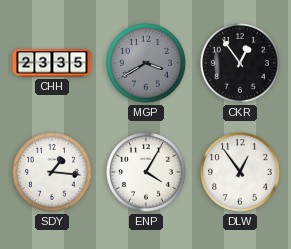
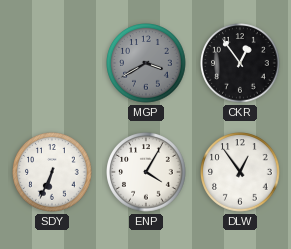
CHH: 23:35 -> none (52, 63)
SDY: 1:16 -> 6:34 (52, 172)
